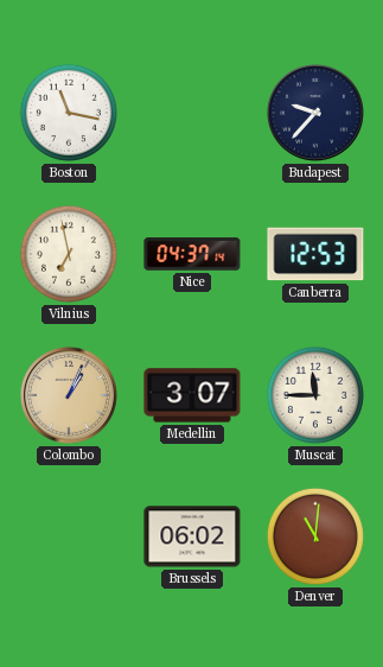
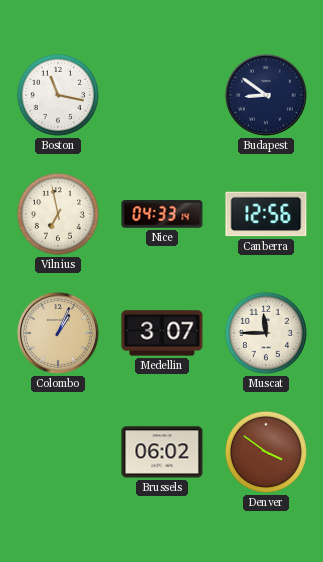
Budapest: 9:37 -> 8:51 (266, 95)
Nice: 04:37 -> 04:33 (162, 214)
Canberra: 12:53 -> 12:56 (266, 214)
Denver: 11:01 -> 3:51 (266, 452)
